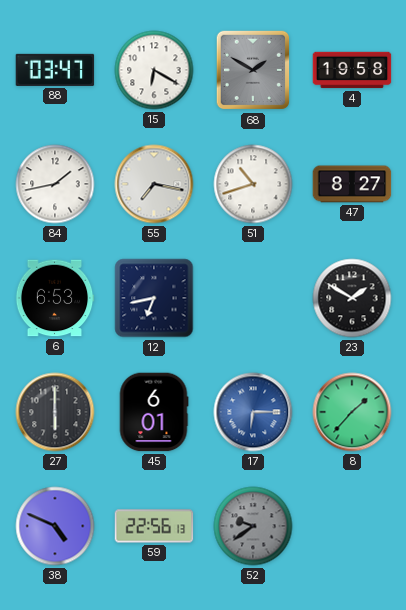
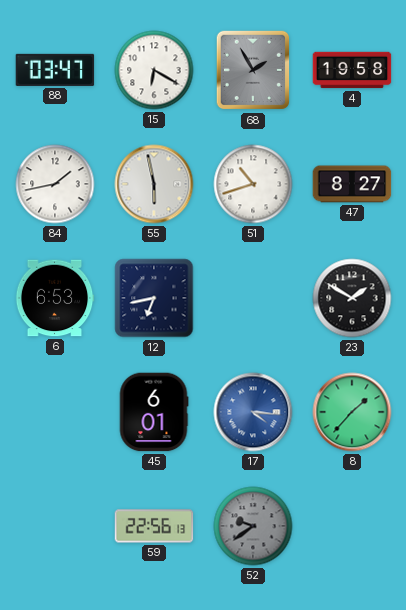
68: 1:50 -> 1:55 (253, 70)
55: 7:17 -> 5:58 (154, 184)
27: 6:00 -> none (55, 412)
17: 6:15 -> 4:16 (253, 412)
38: 4:49 -> none (55, 526)
